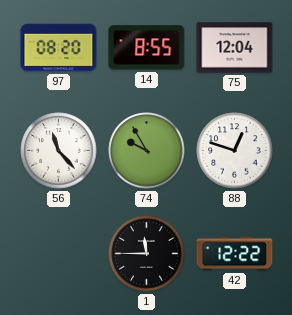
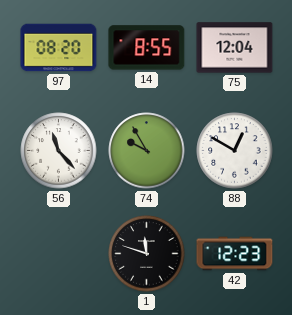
88: 12:48 -> 12:50 (235, 151)
1: 11:45 -> 11:48 (147, 254)
42: 12:22 -> 12:23 (235, 254)
